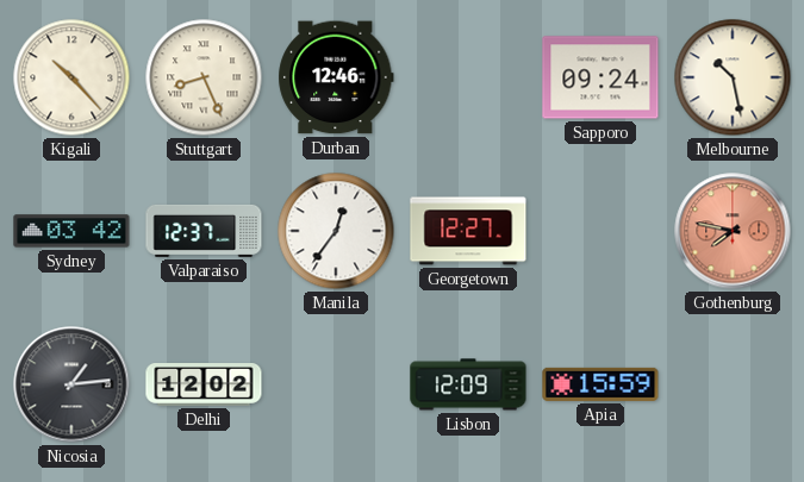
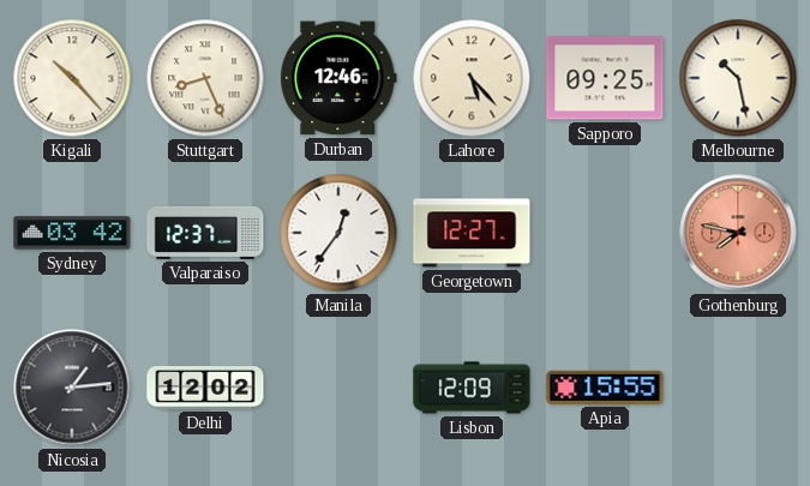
Lahore: none -> 5:23 (472, 78)
Sapporo: 09:24 -> 09:25 (605, 78)
Apia: 15:59 -> 15:55 (605, 388)
